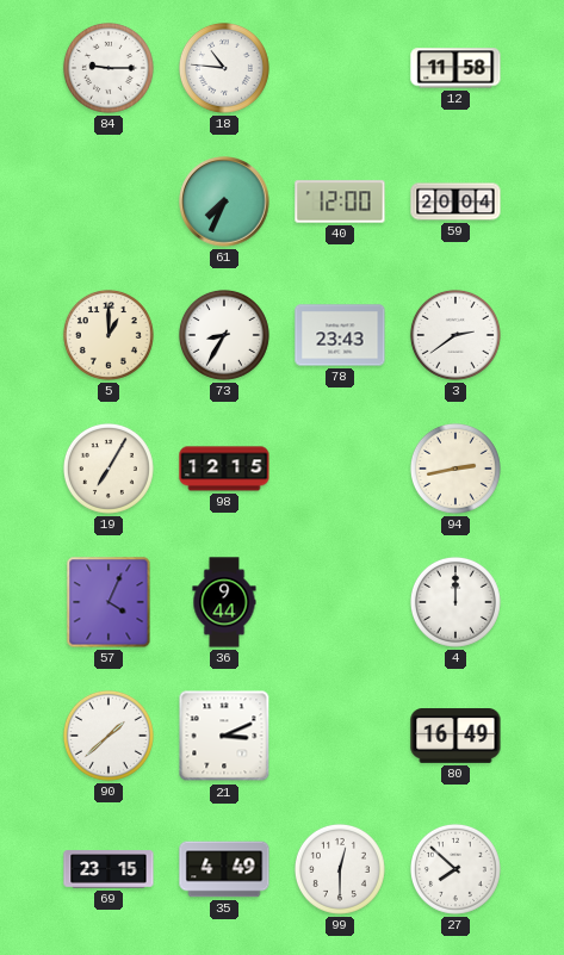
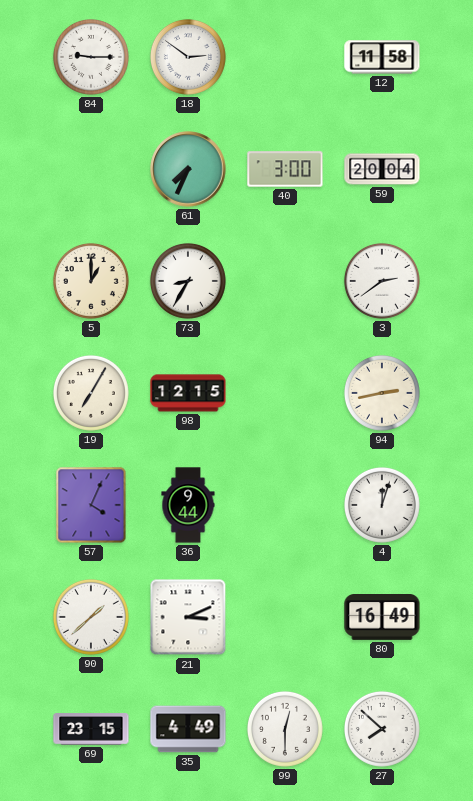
18: 10:46 -> 2:51 (188, 57)
40: 12:00 -> 3:00 (285, 169)
78: 23:43 -> none (340, 335)
4: 12:00 -> 12:03 (382, 505)
